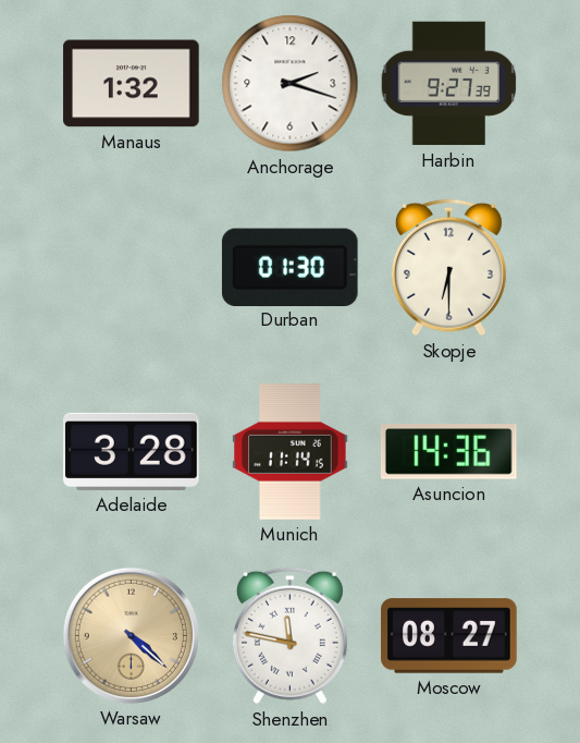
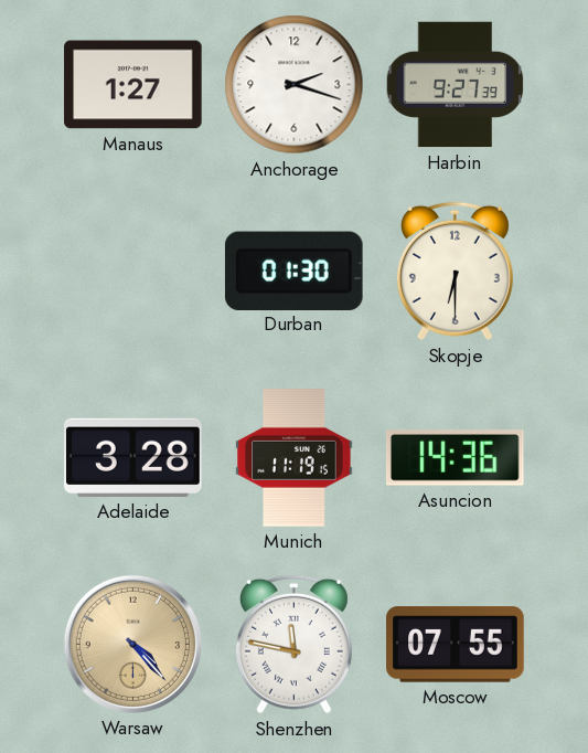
Manaus: 1:32 -> 1:27 (133, 85)
Munich: 11:14 -> 11:19 (295, 458)
Warsaw: 4:22 -> 4:23 (132, 644)
Moscow: 08:27 -> 07:55 (456, 645)
